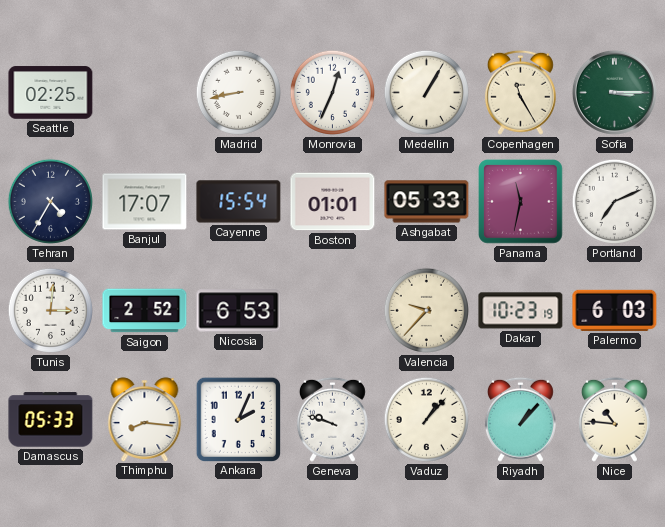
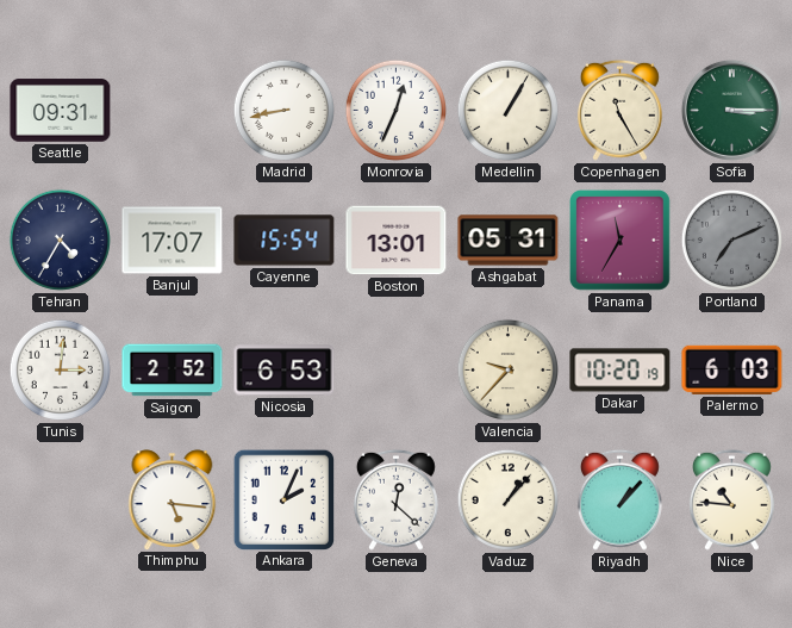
Seattle: 02:25 -> 09:31 (61, 111)
Boston: 01:01 -> 13:01 (397, 241)
Ashgabat: 05:33 -> 05:31 (509, 241)
Panama: 11:32 -> 11:35 (620, 241)
Portland dial: white -> grey (731, 240)
Dakar: 10:23 -> 10:20 (620, 371)
Damascus: 05:33 -> none (51, 420)
Thimphu: 8:16 -> 5:16 (173, 499)
Geneva: 9:48 -> 12:22 (395, 499)
